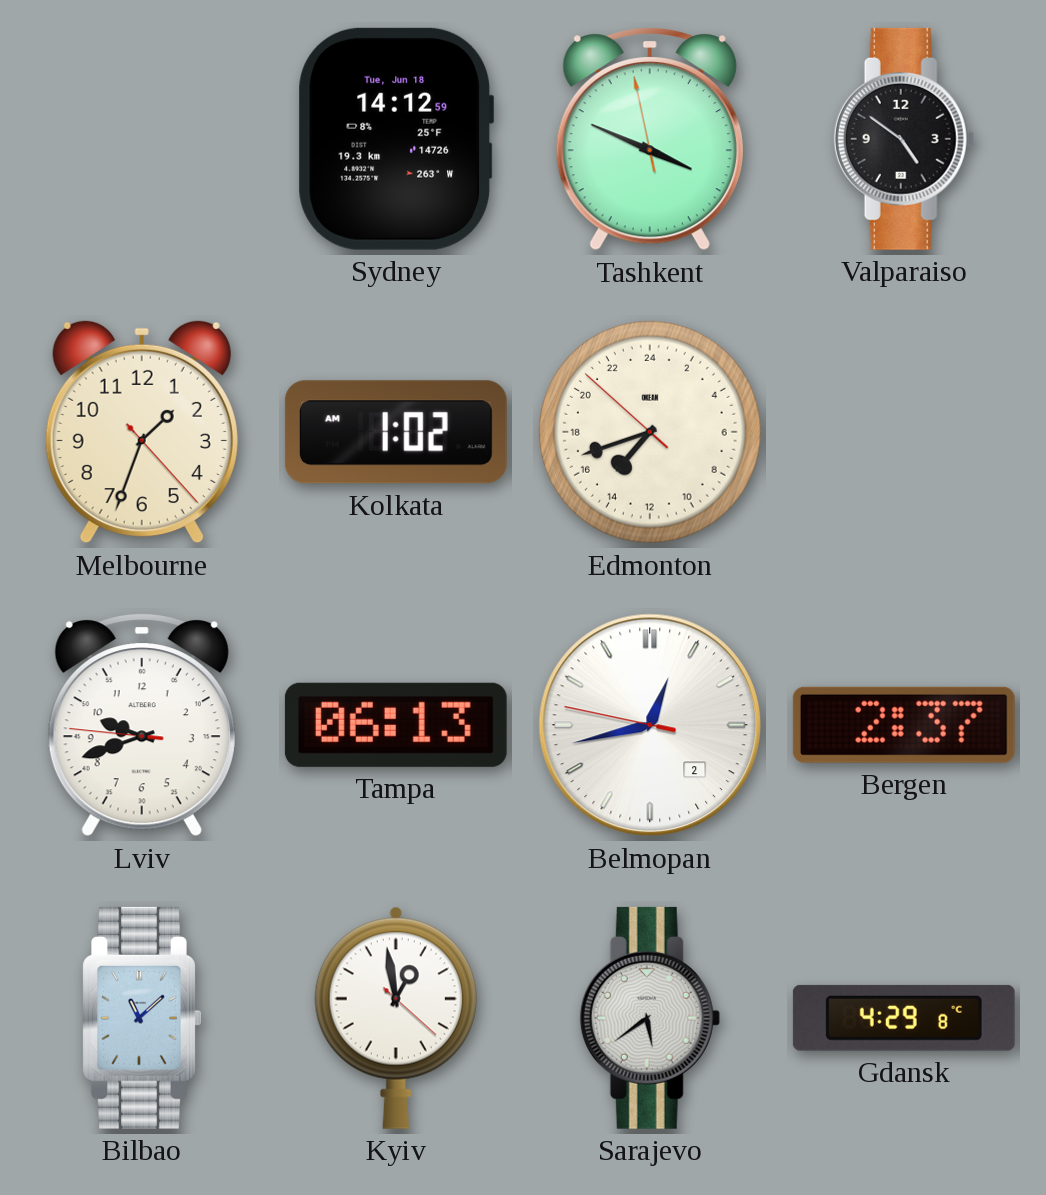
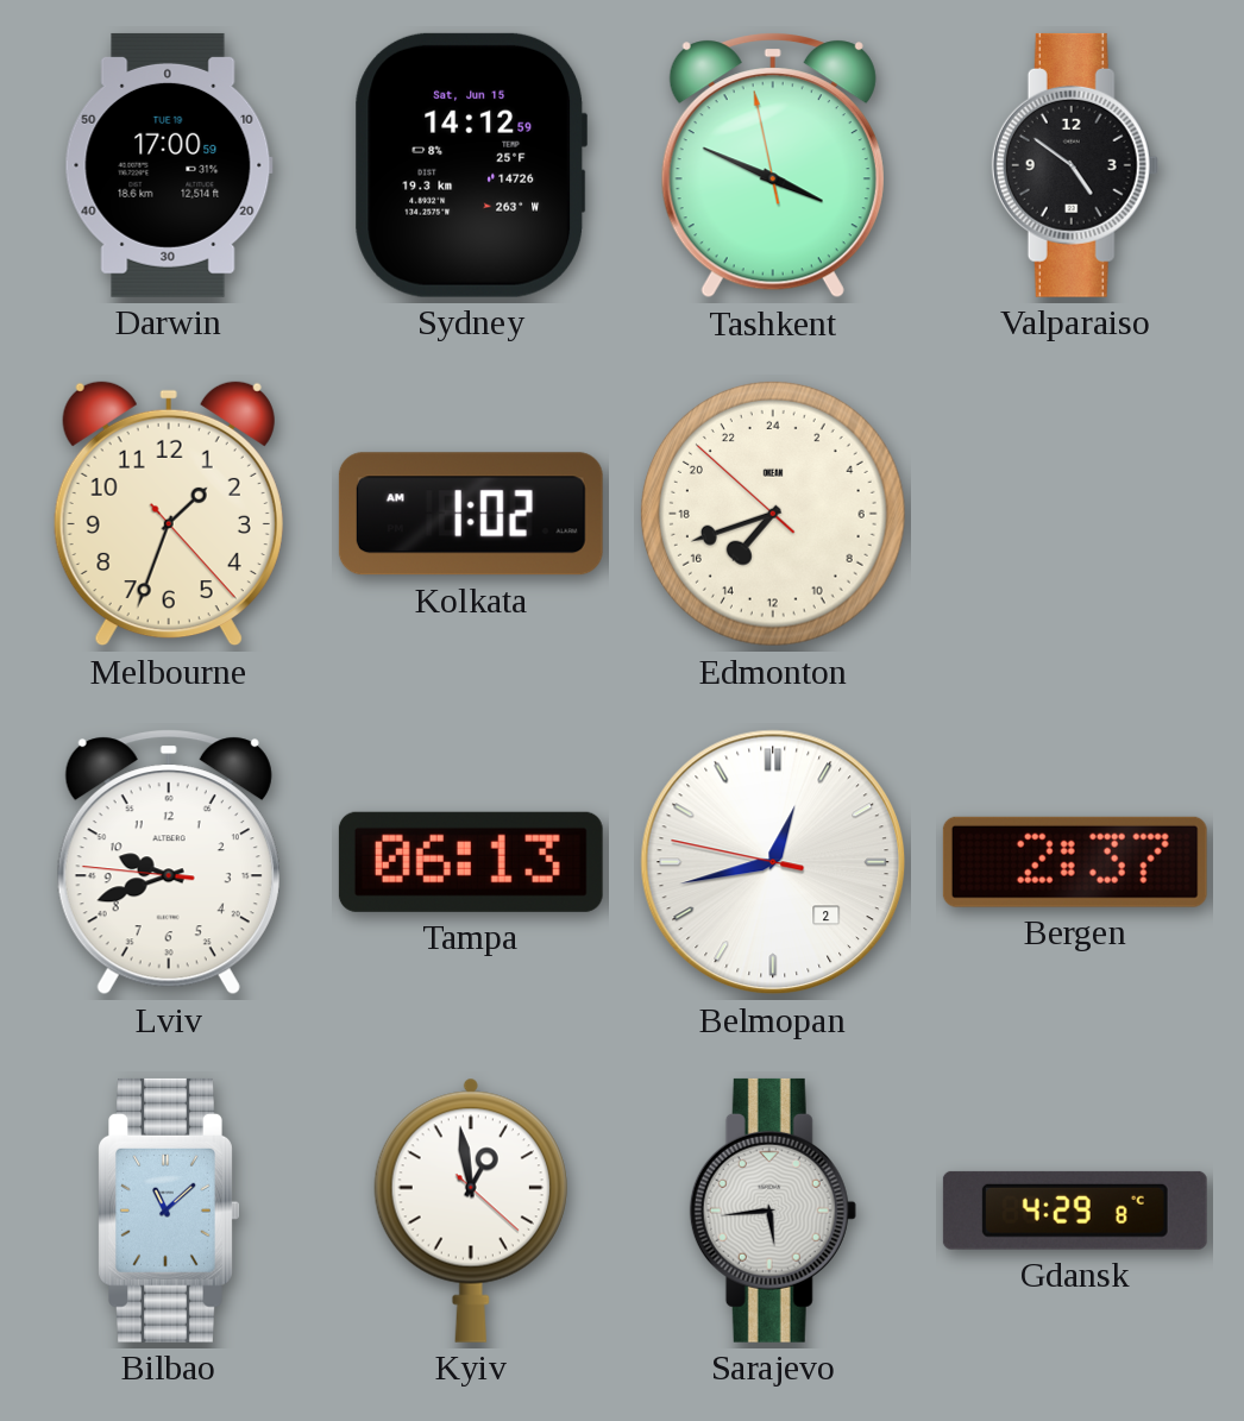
Darwin: none -> 17:00 (169, 165)
Sydney date: Tue, Jun 18 -> Sat, Jun 15 (471, 165)
Sarajevo: 5:39 -> 5:44 (773, 1211)
